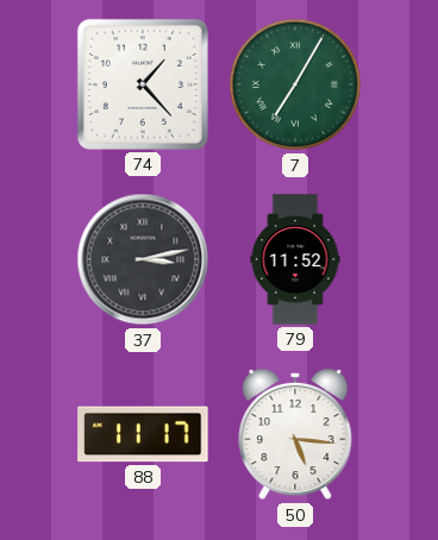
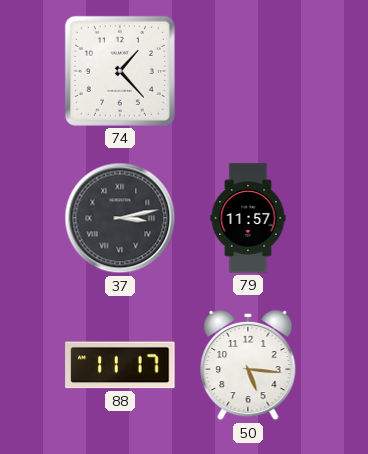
7: 7:05 -> none (295, 84)
79: 11:52 -> 11:57 (248, 218)
